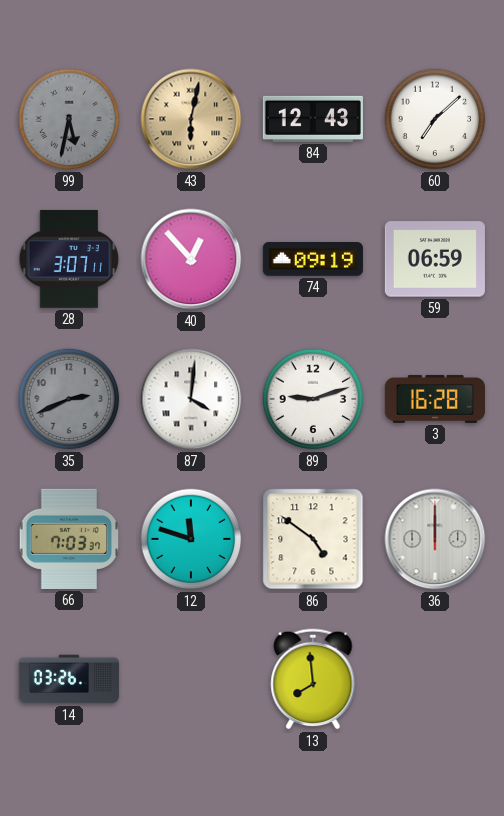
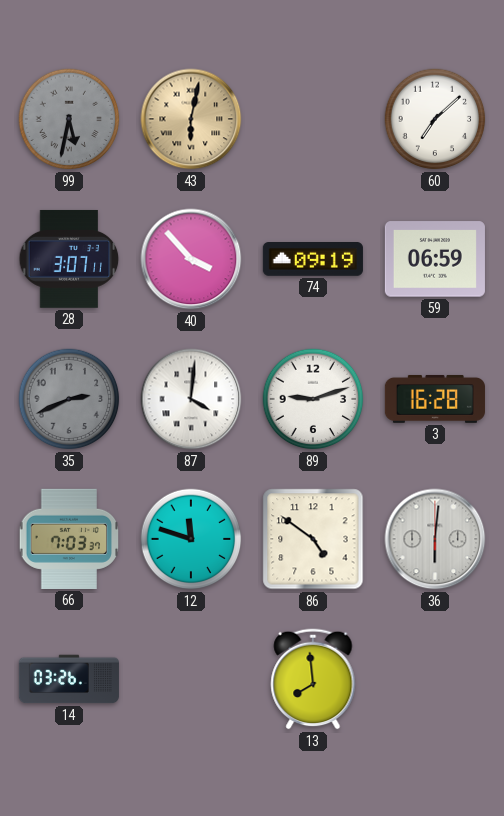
84: 12:43 -> none (313, 119)
40: 12:53 -> 3:53 (191, 259)
36: 12:00 -> 6:01 (435, 539)
